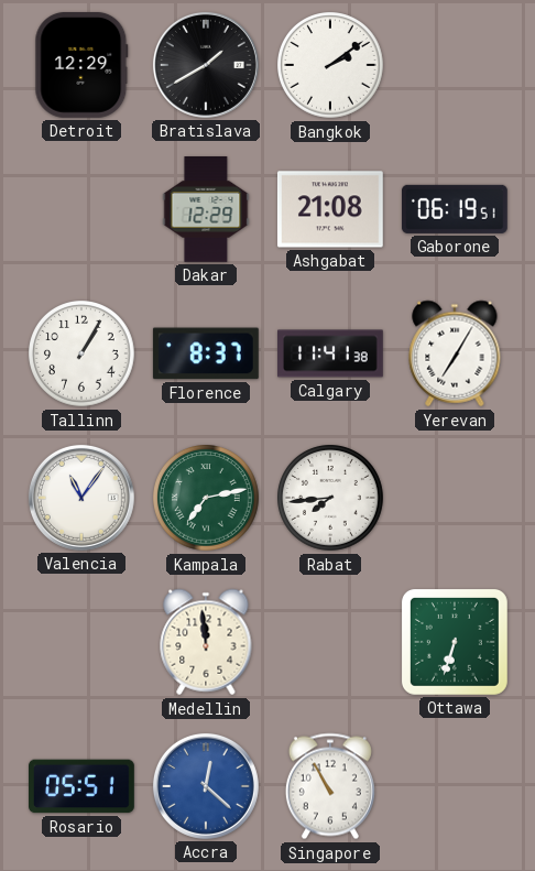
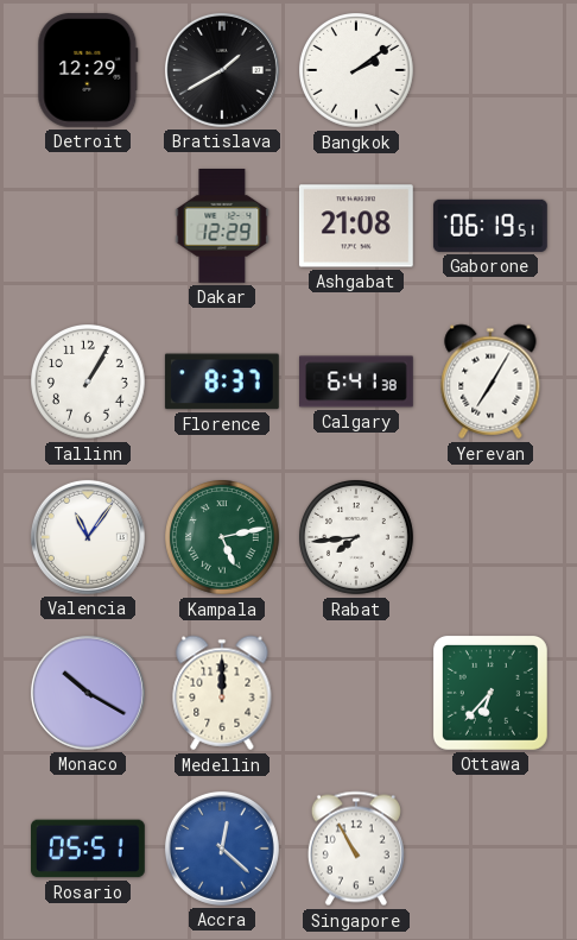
Calgary: 11:41 -> 6:41 (357, 381)
Kampala: 7:13 -> 5:13 (223, 538)
Monaco: none -> 10:20 (88, 693)
Medellin: 11:59 -> 12:00 (222, 693)
Ottawa: 6:33 -> 6:37 (490, 693)
